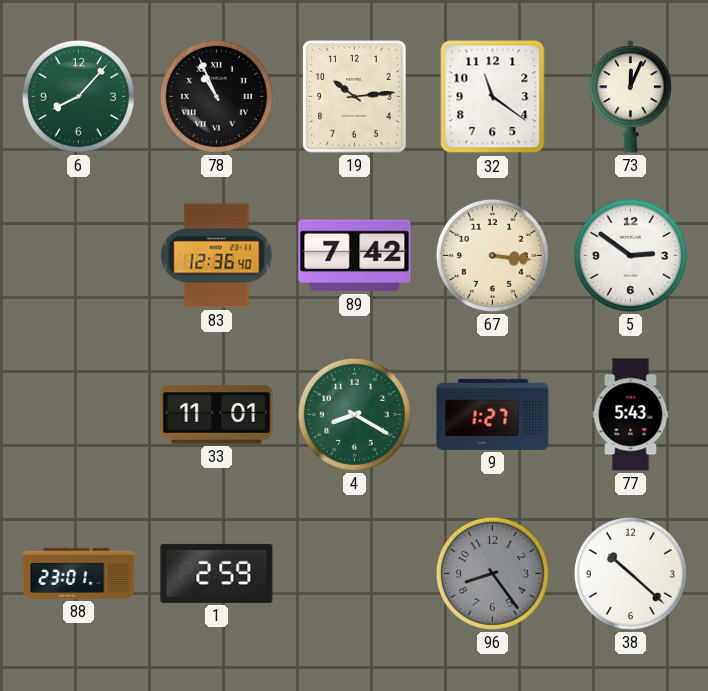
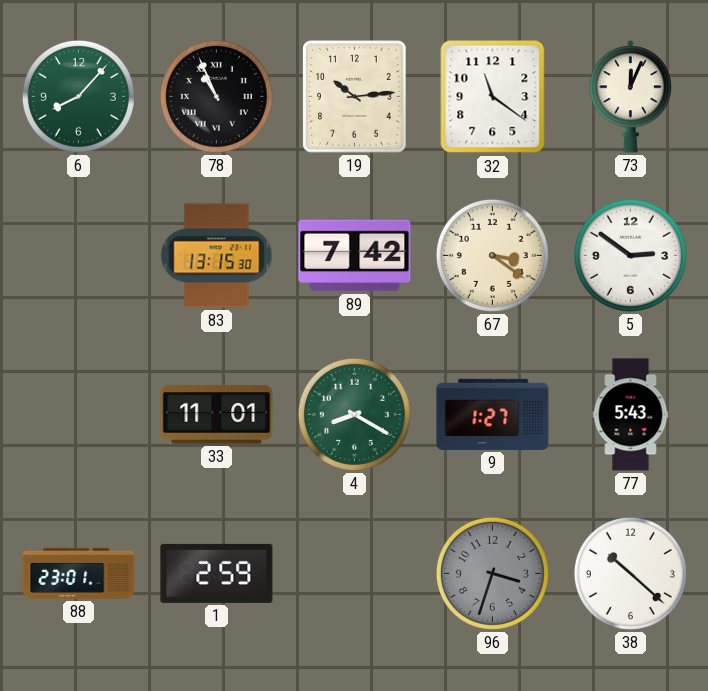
83: 12:36 -> 13:15 (217, 256)
67: 3:16 -> 3:21 (492, 255)
96: 8:24 -> 3:33 (492, 573)
